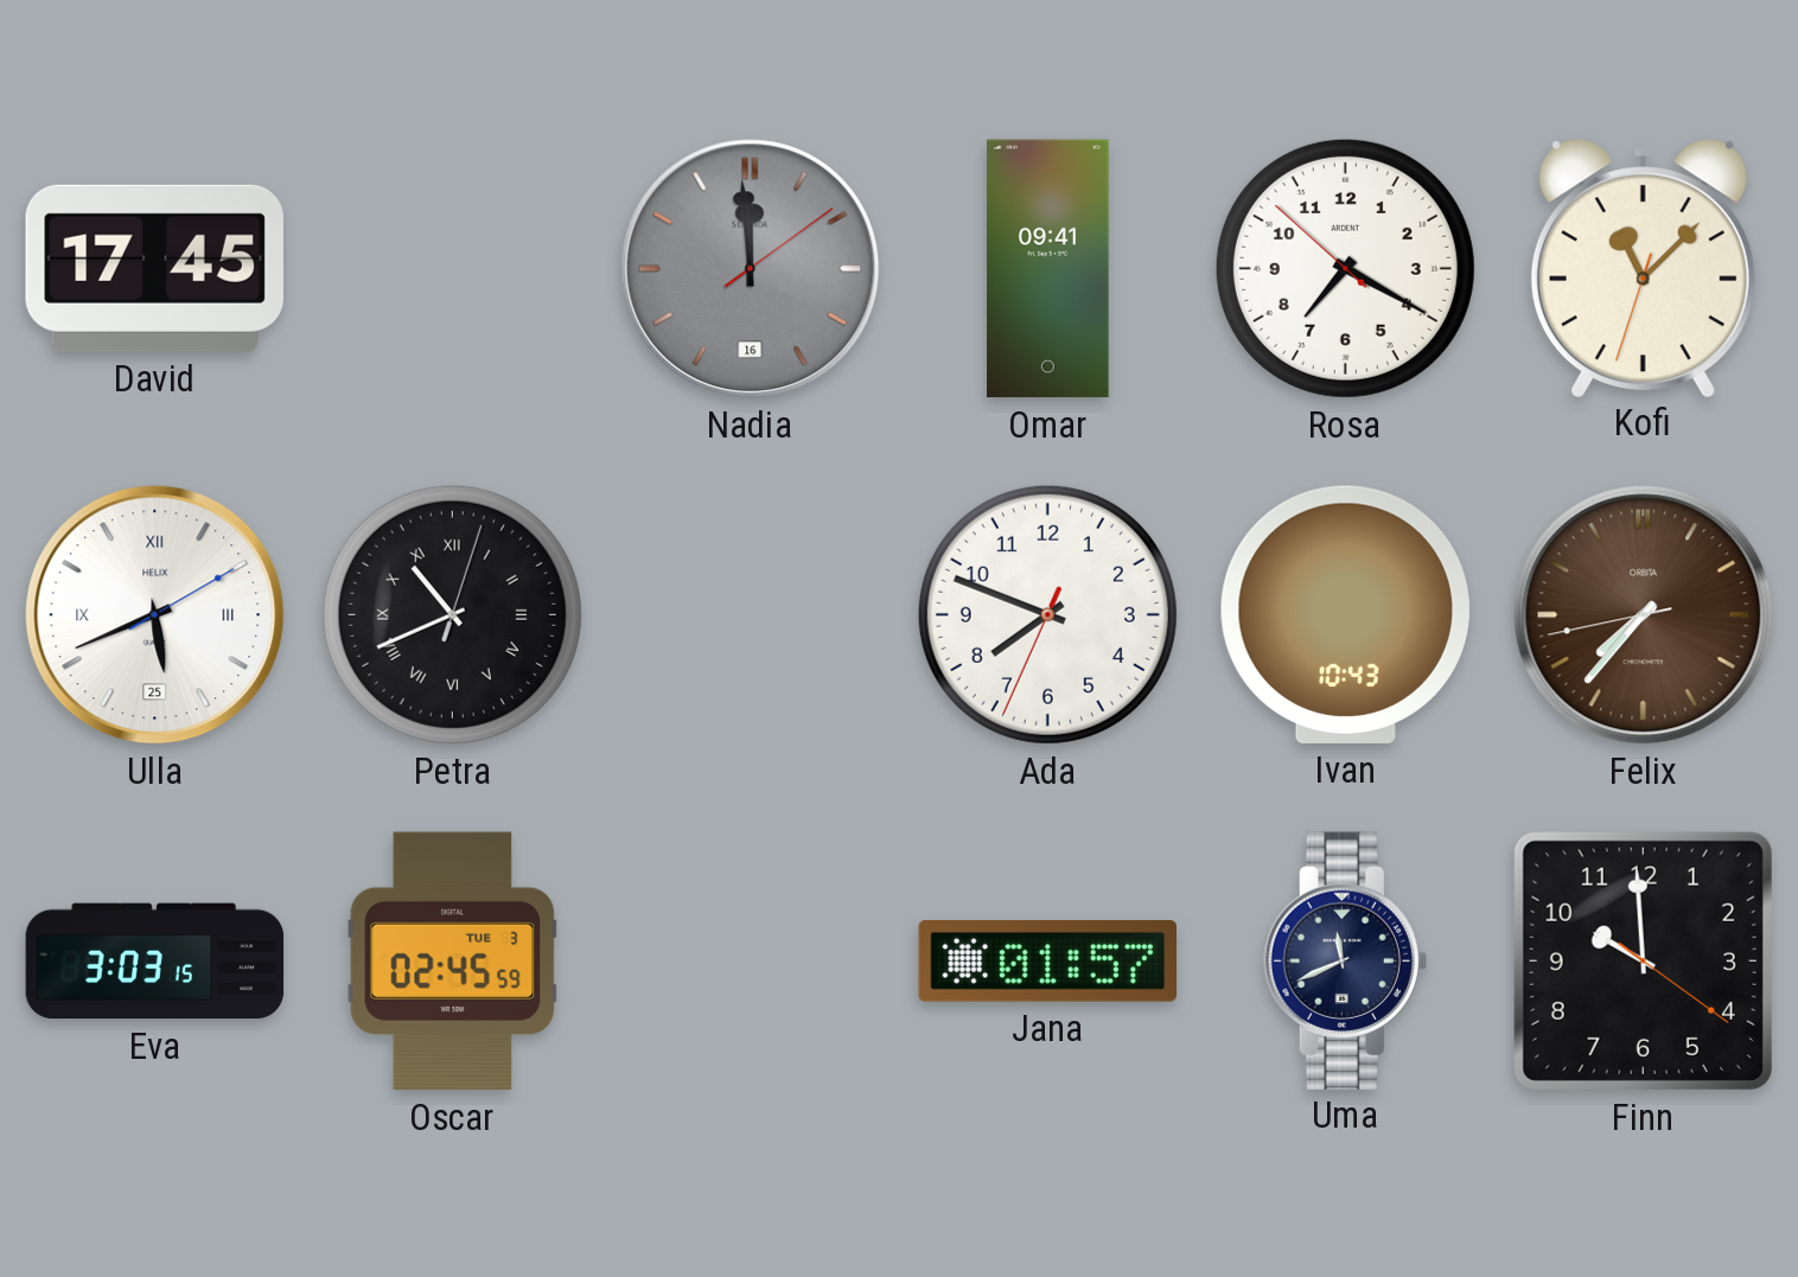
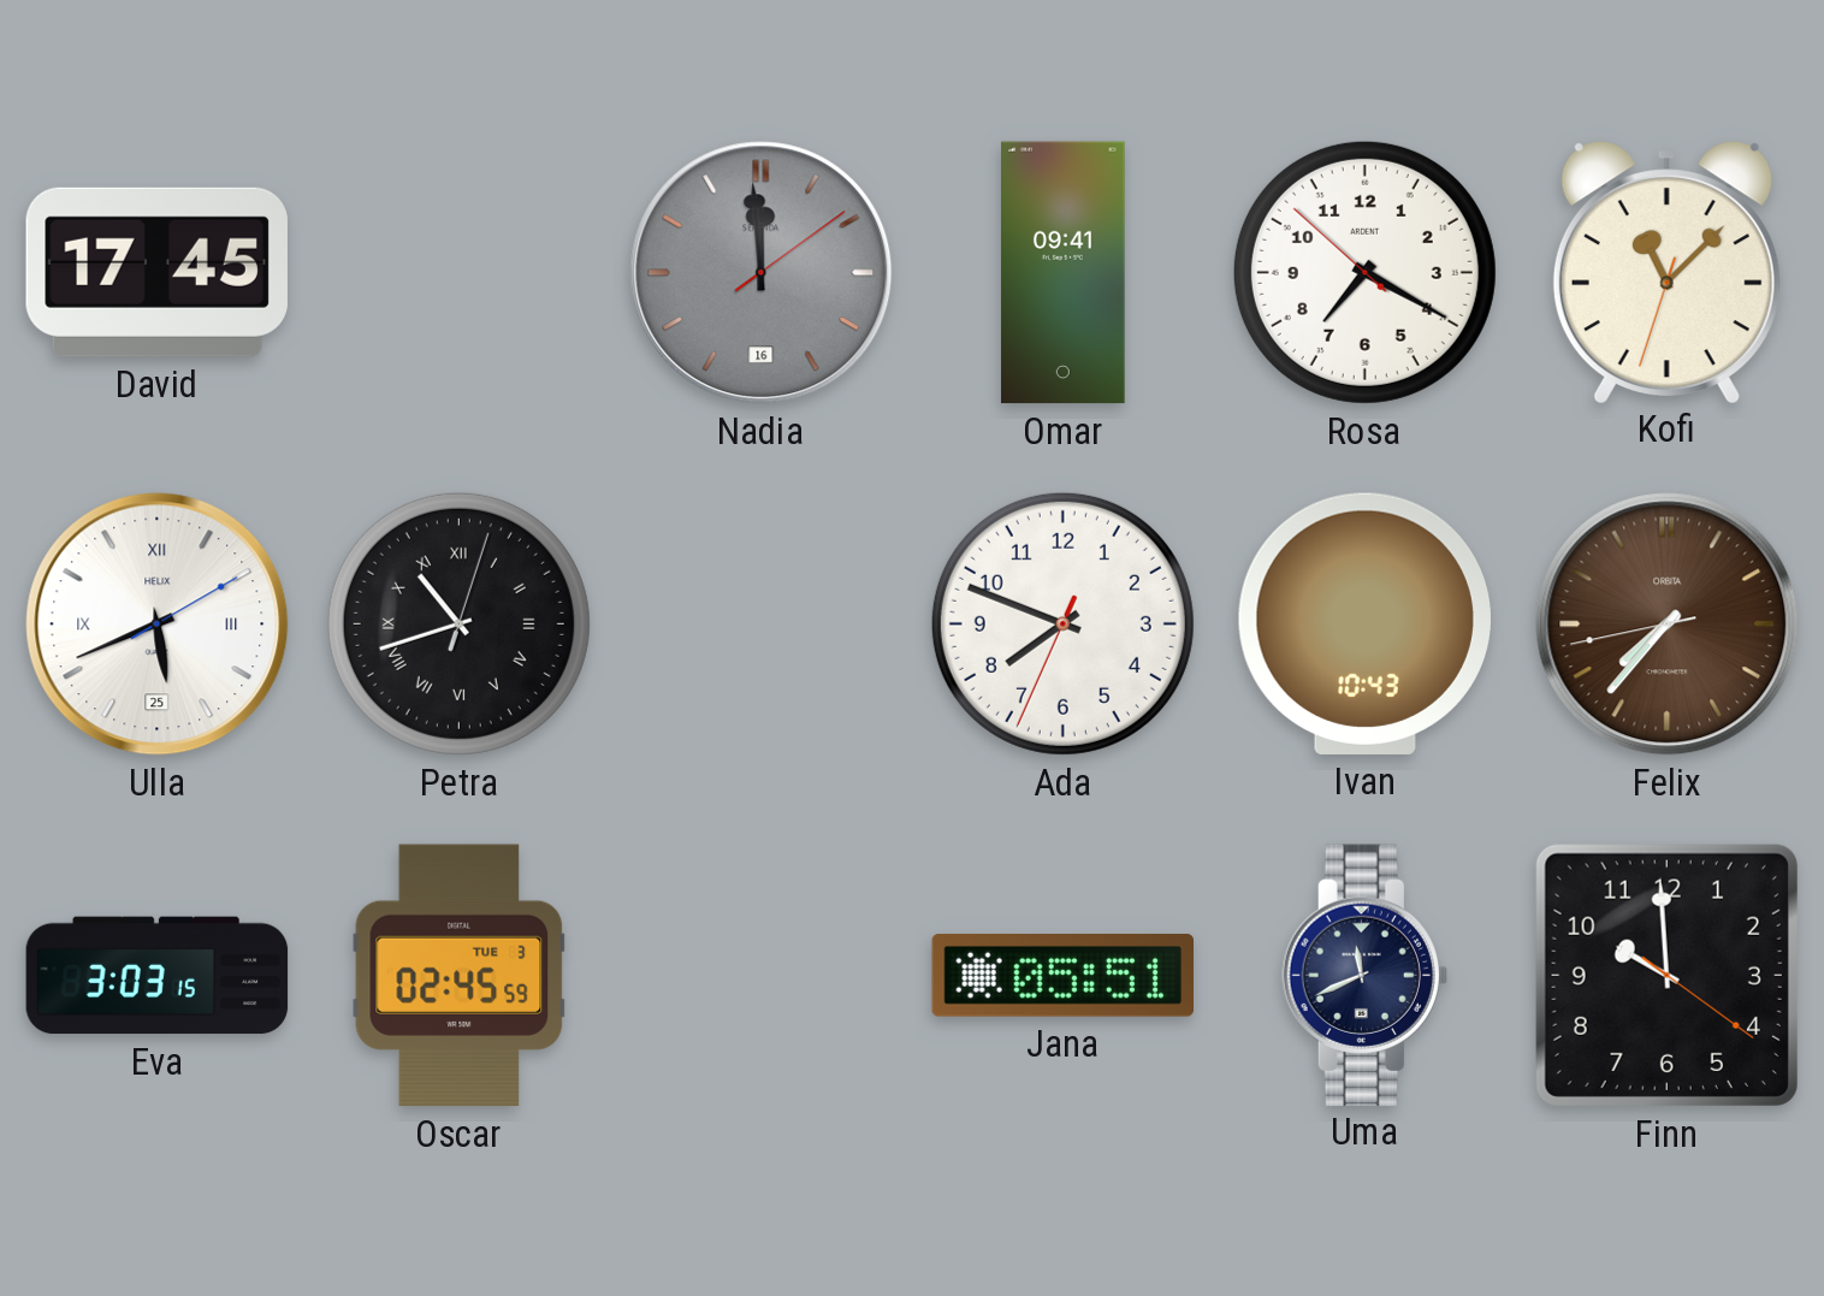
Petra: 10:41 -> 10:42 (458, 623)
Jana: 01:57 -> 05:51 (1062, 976)
